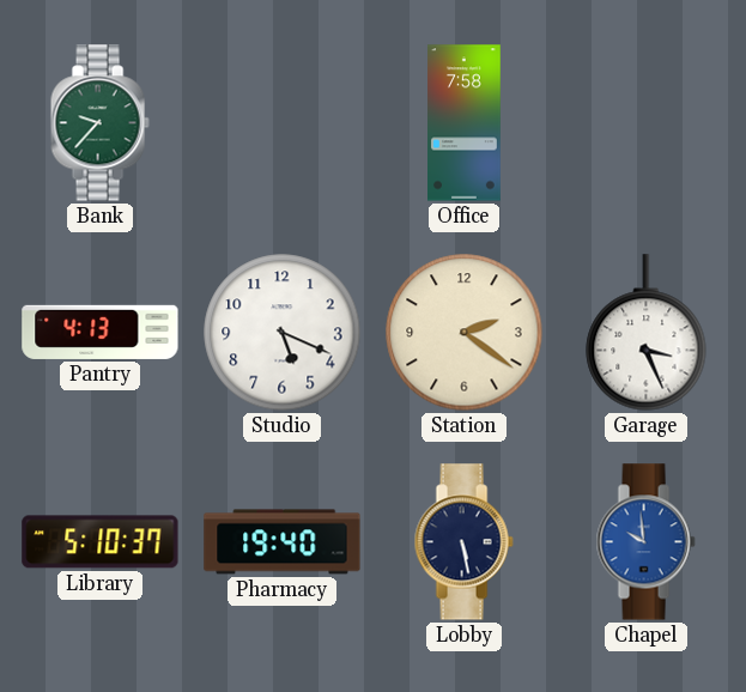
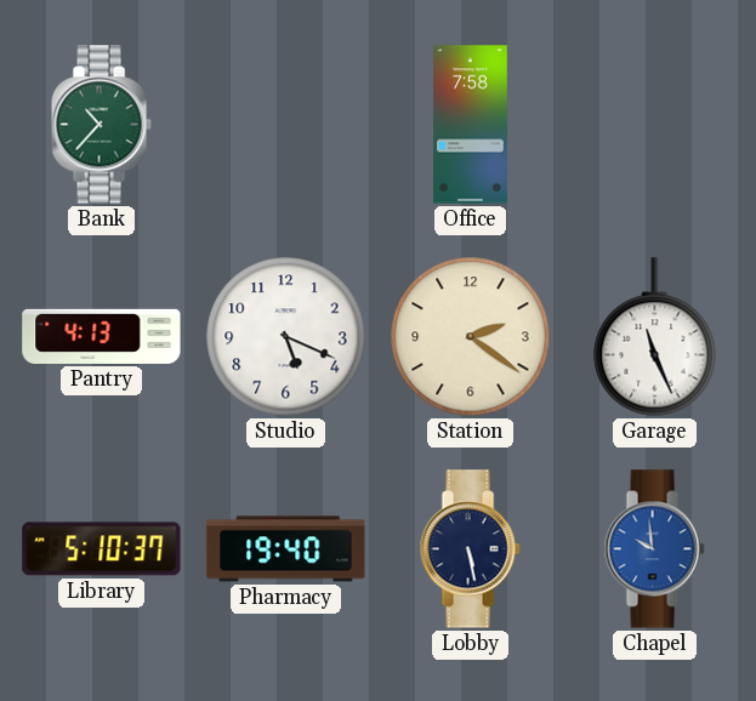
Bank: 9:37 -> 10:37 (101, 125)
Garage: 3:26 -> 11:26 (655, 337)
